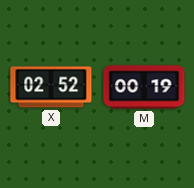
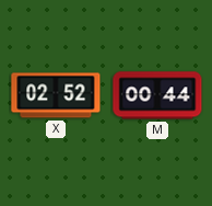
M: 00:19 -> 00:44 (157, 95)
